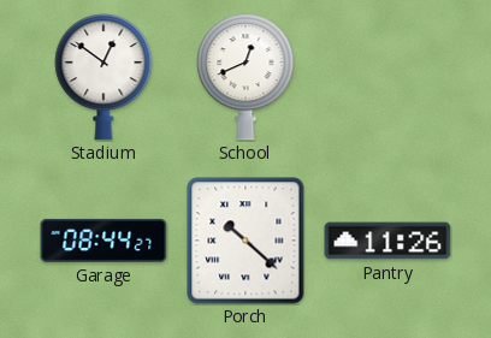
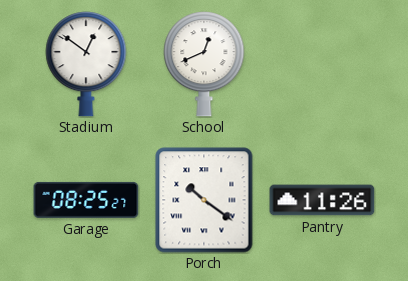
Garage: 08:44 -> 08:25 (86, 200)
Porch: 10:22 -> 10:21 (204, 200)
